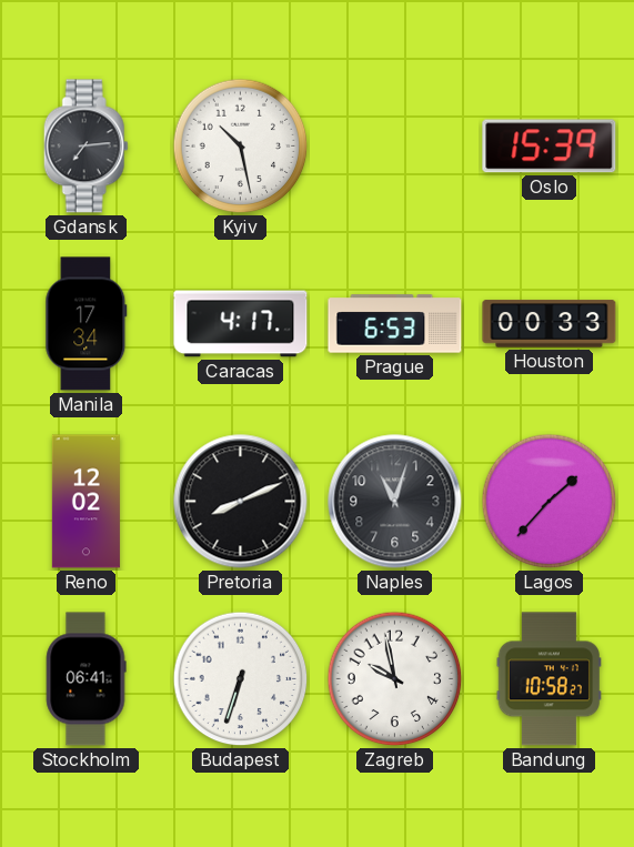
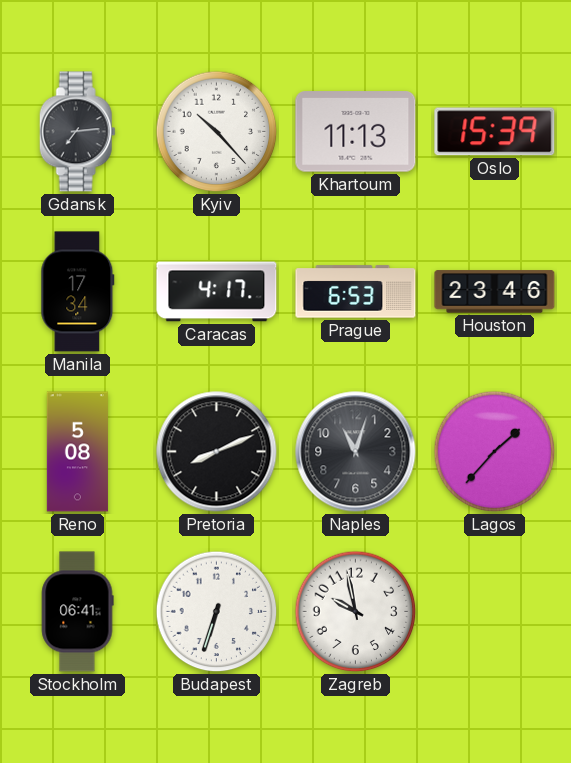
Kyiv: 10:28 -> 10:23 (217, 132)
Khartoum: none -> 11:13 (356, 132)
Houston: 00:33 -> 23:46 (495, 292)
Reno: 12:02 -> 5:08 (77, 452)
Bandung: 10:58 -> none (549, 679)
